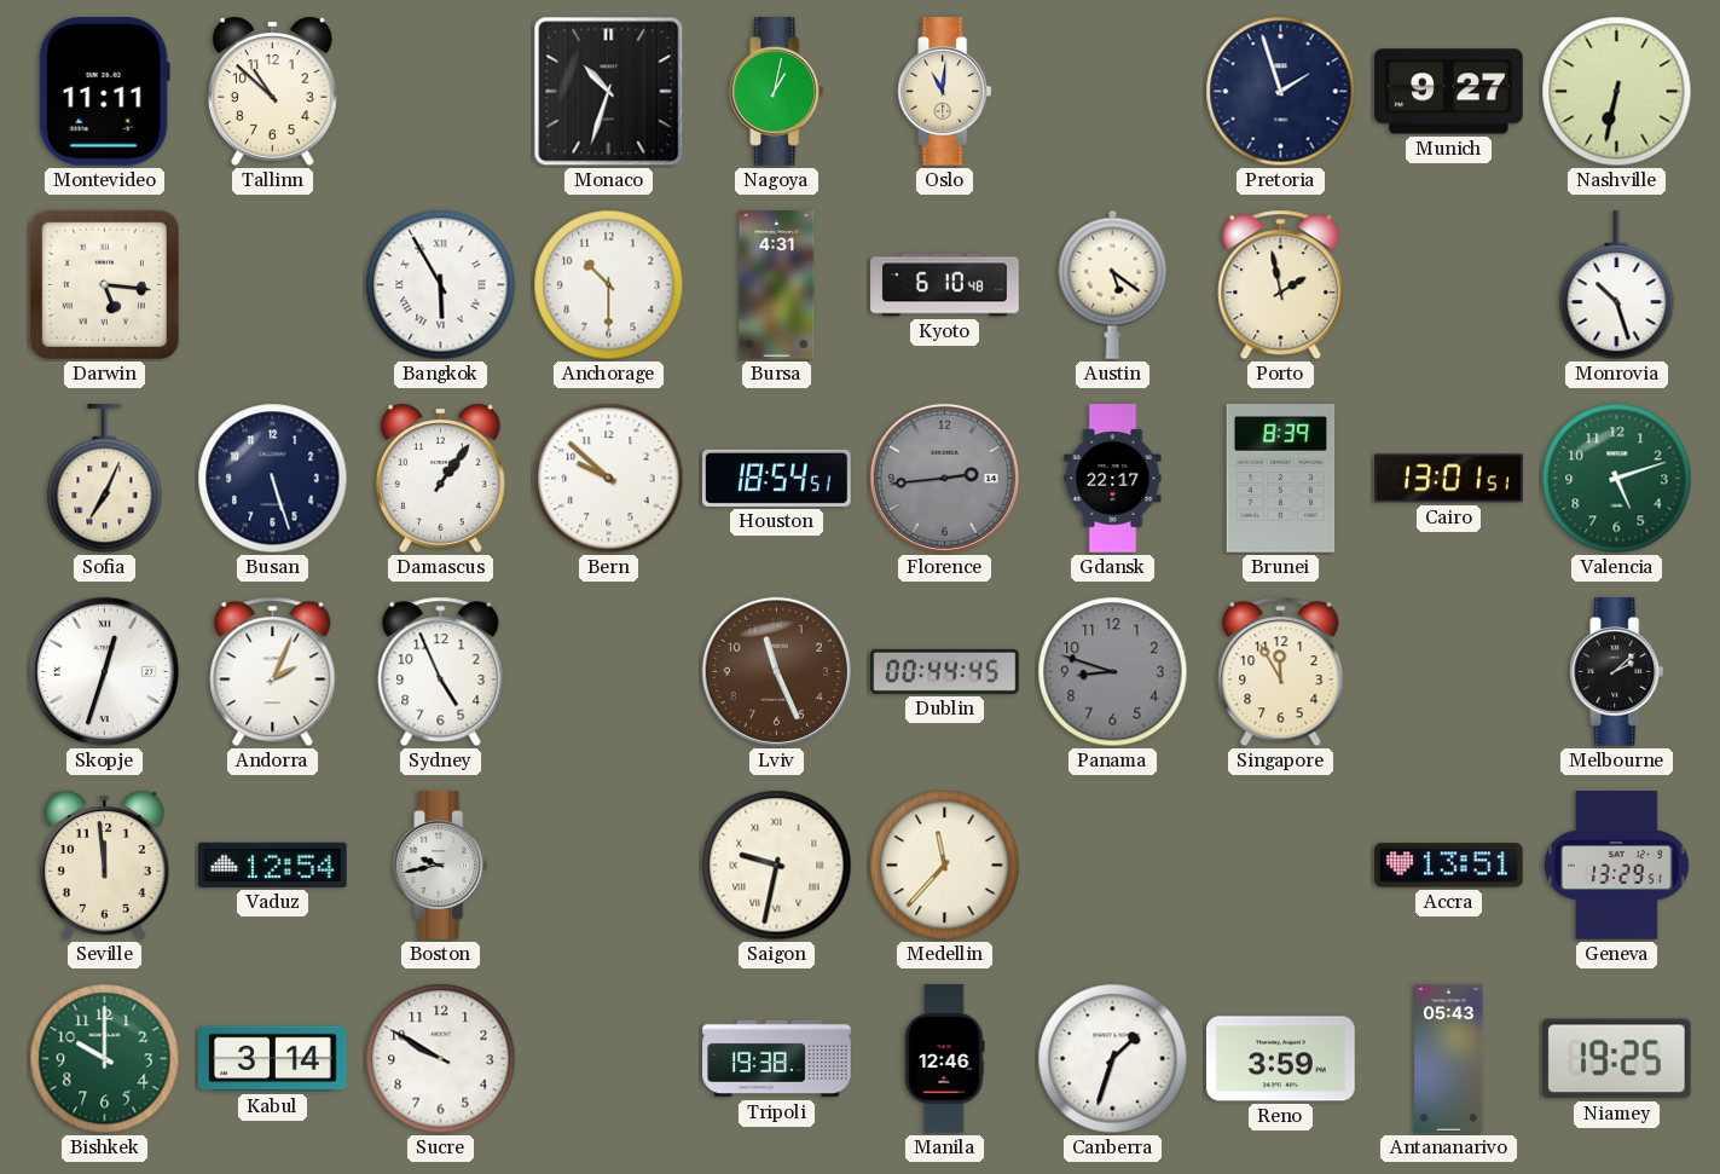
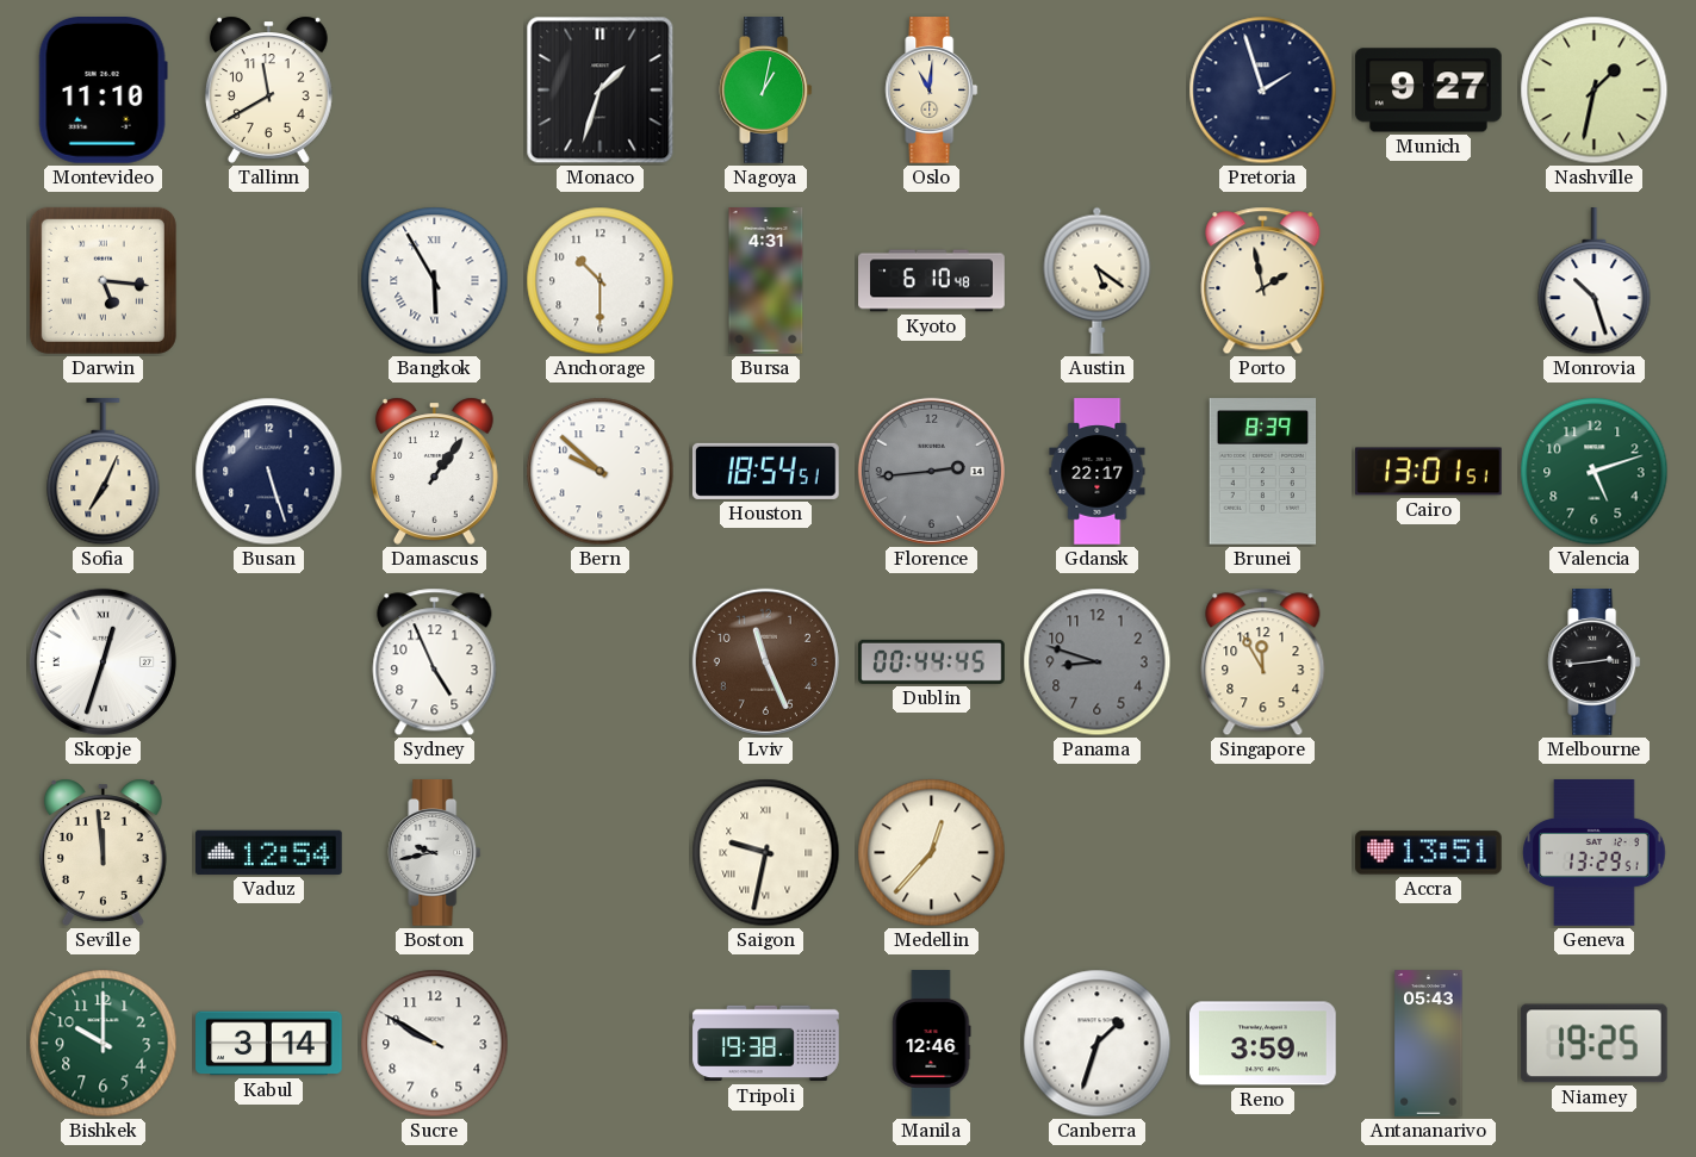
Montevideo: 11:11 -> 11:10 (102, 91)
Tallinn: 10:52 -> 11:40 (268, 89)
Monaco: 10:33 -> 1:33 (601, 91)
Nashville: 6:32 -> 1:32 (1595, 91)
Andorra: 2:04 -> none (273, 672)
Melbourne: 2:08 -> 2:44 (1595, 663)
Medellin: 11:37 -> 12:37 (932, 853)
